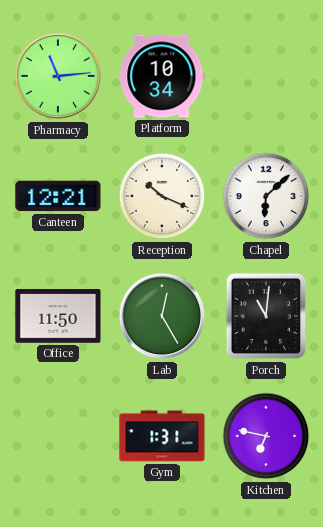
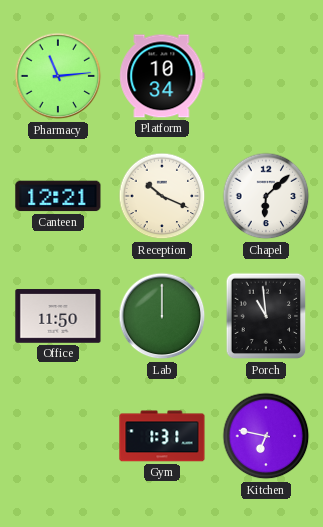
Lab: 12:25 -> 12:00 (162, 316)
Porch: 11:01 -> 10:59 (266, 316)
